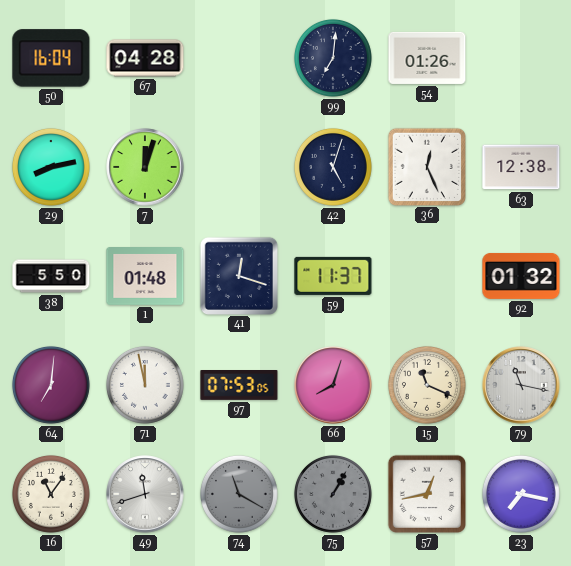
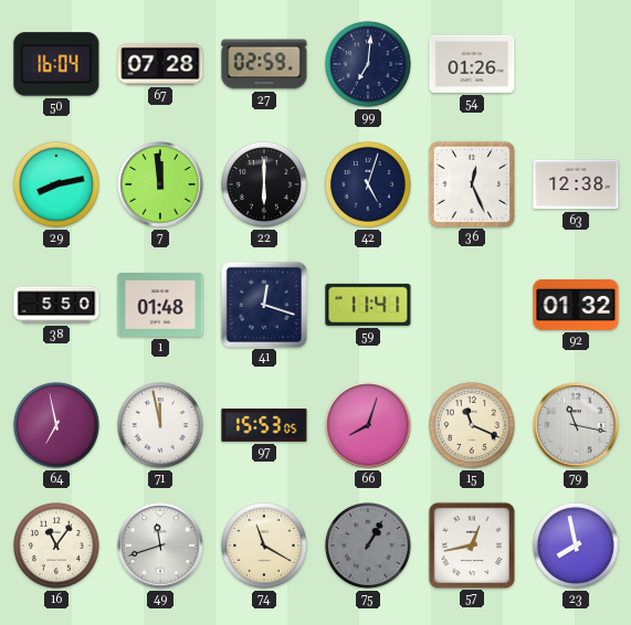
67: 04:28 -> 07:28 (160, 64)
27: none -> 02:59 (264, 64)
7: 12:03 -> 11:59 (160, 184)
22: none -> 6:00 (264, 184)
59: 11:37 -> 11:41 (368, 305)
64: 7:01 -> 6:58 (56, 425)
97: 07:53 -> 15:53 (264, 426)
74 dial: grey -> cream (264, 545)
23: 7:17 -> 7:58 (576, 545)
